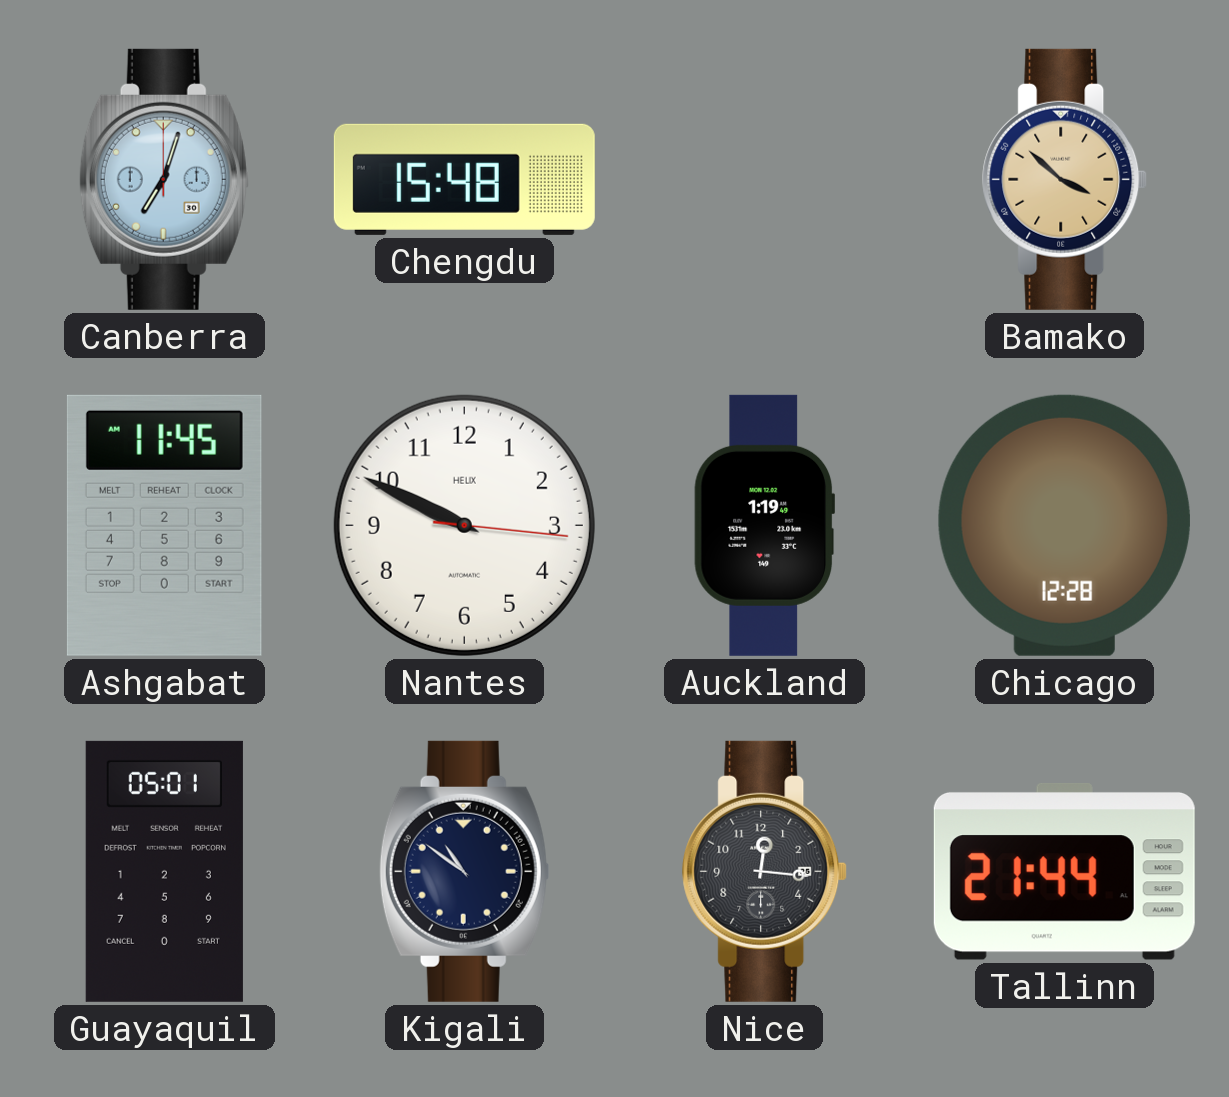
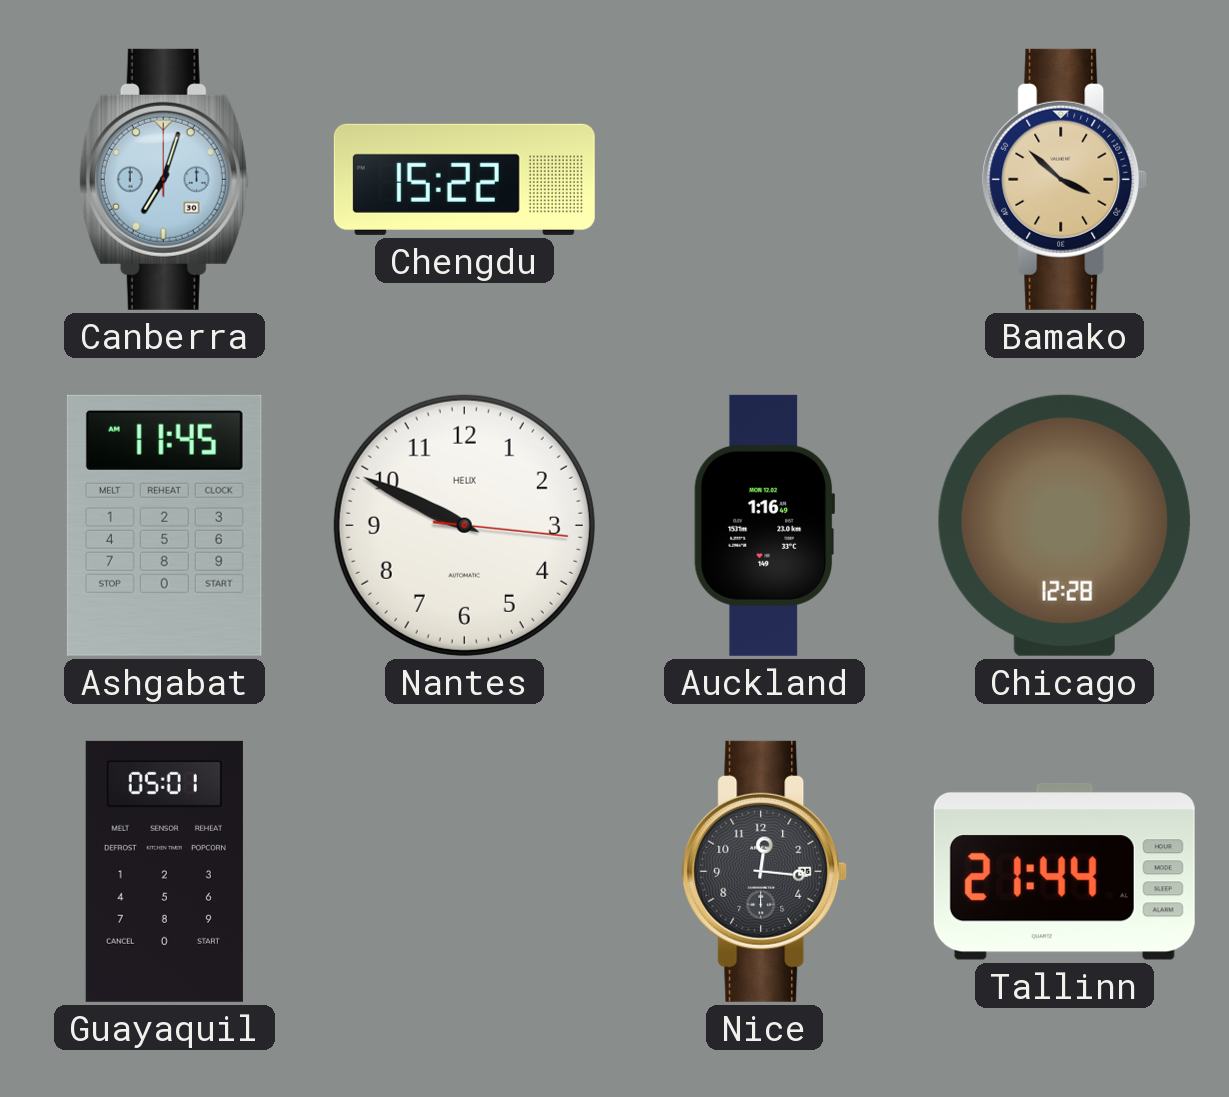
Chengdu: 15:48 -> 15:22 (464, 179)
Auckland: 1:19 -> 1:16 (764, 525)
Kigali: 10:51 -> none (464, 871)
